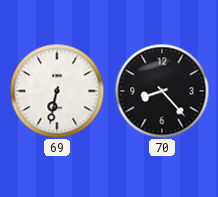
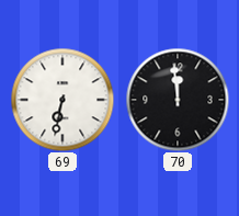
70: 8:23 -> 11:59 (178, 100)
